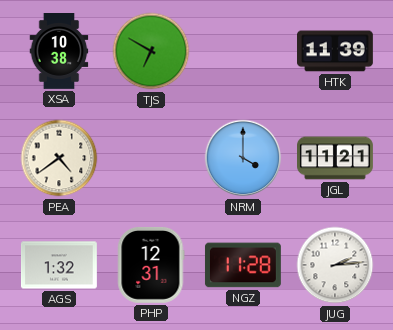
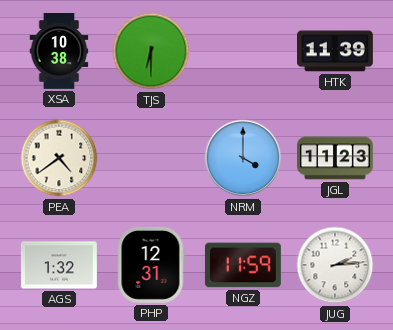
TJS: 6:50 -> 6:30 (151, 51)
JGL: 11:21 -> 11:23 (336, 158)
NGZ: 11:28 -> 11:59 (243, 265)
